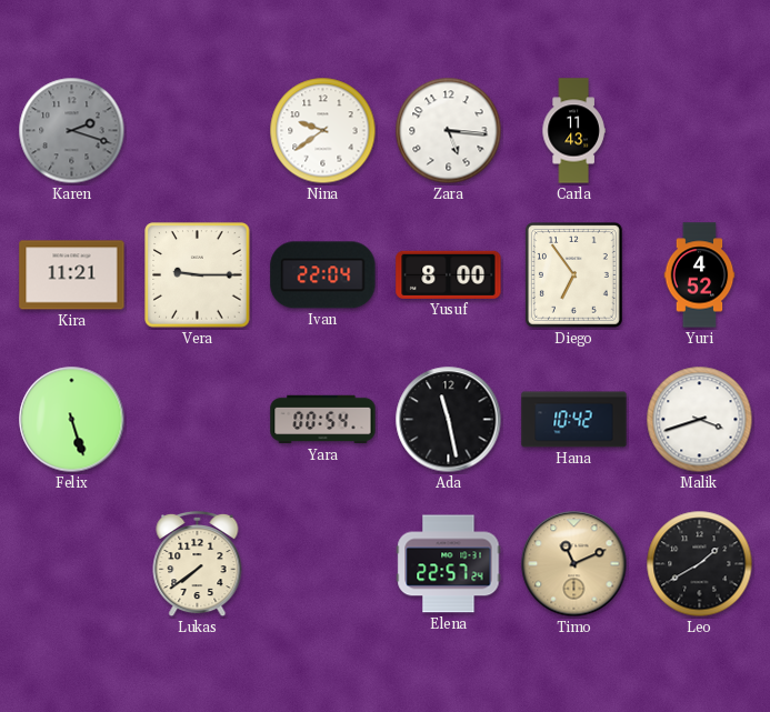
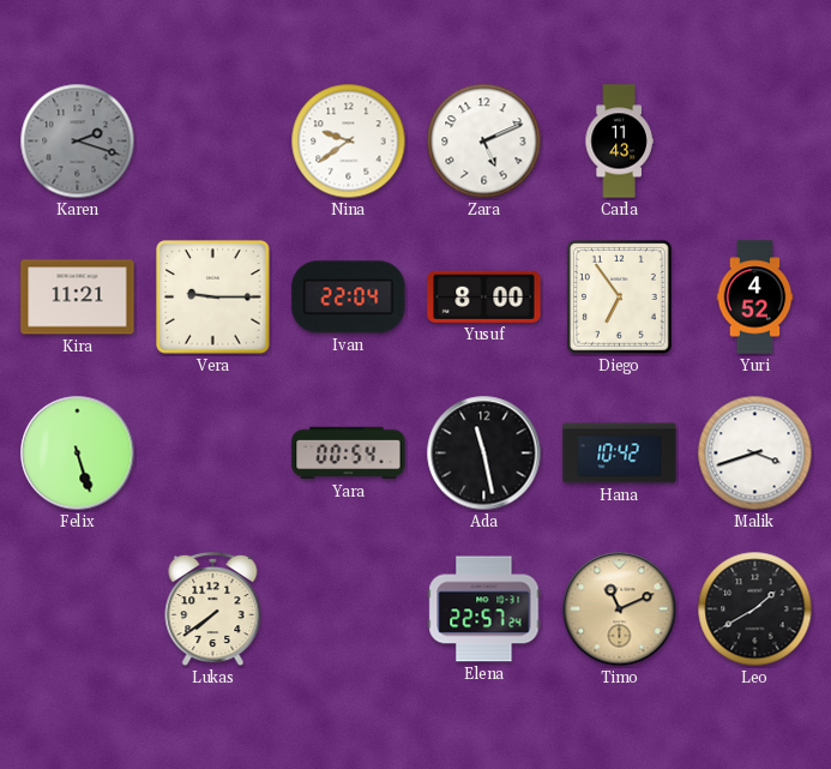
Zara: 5:16 -> 5:11 (484, 142)
